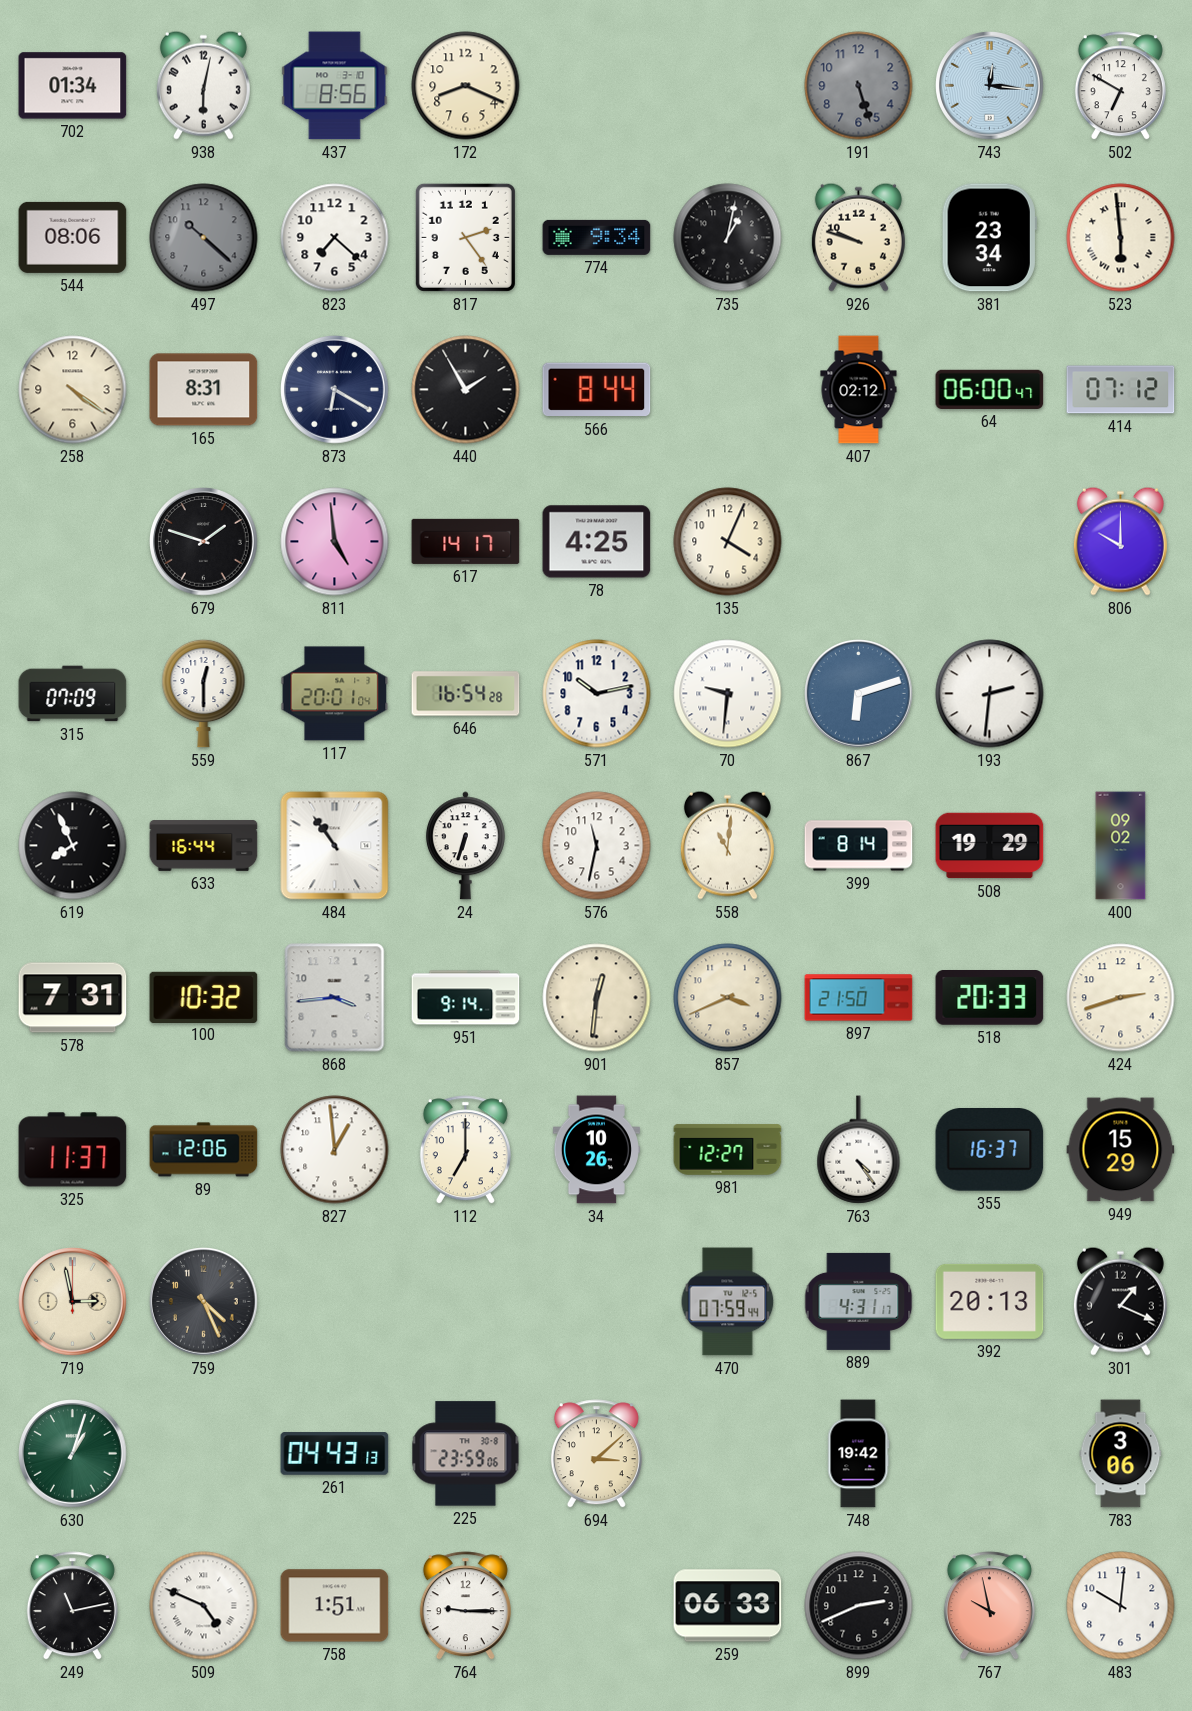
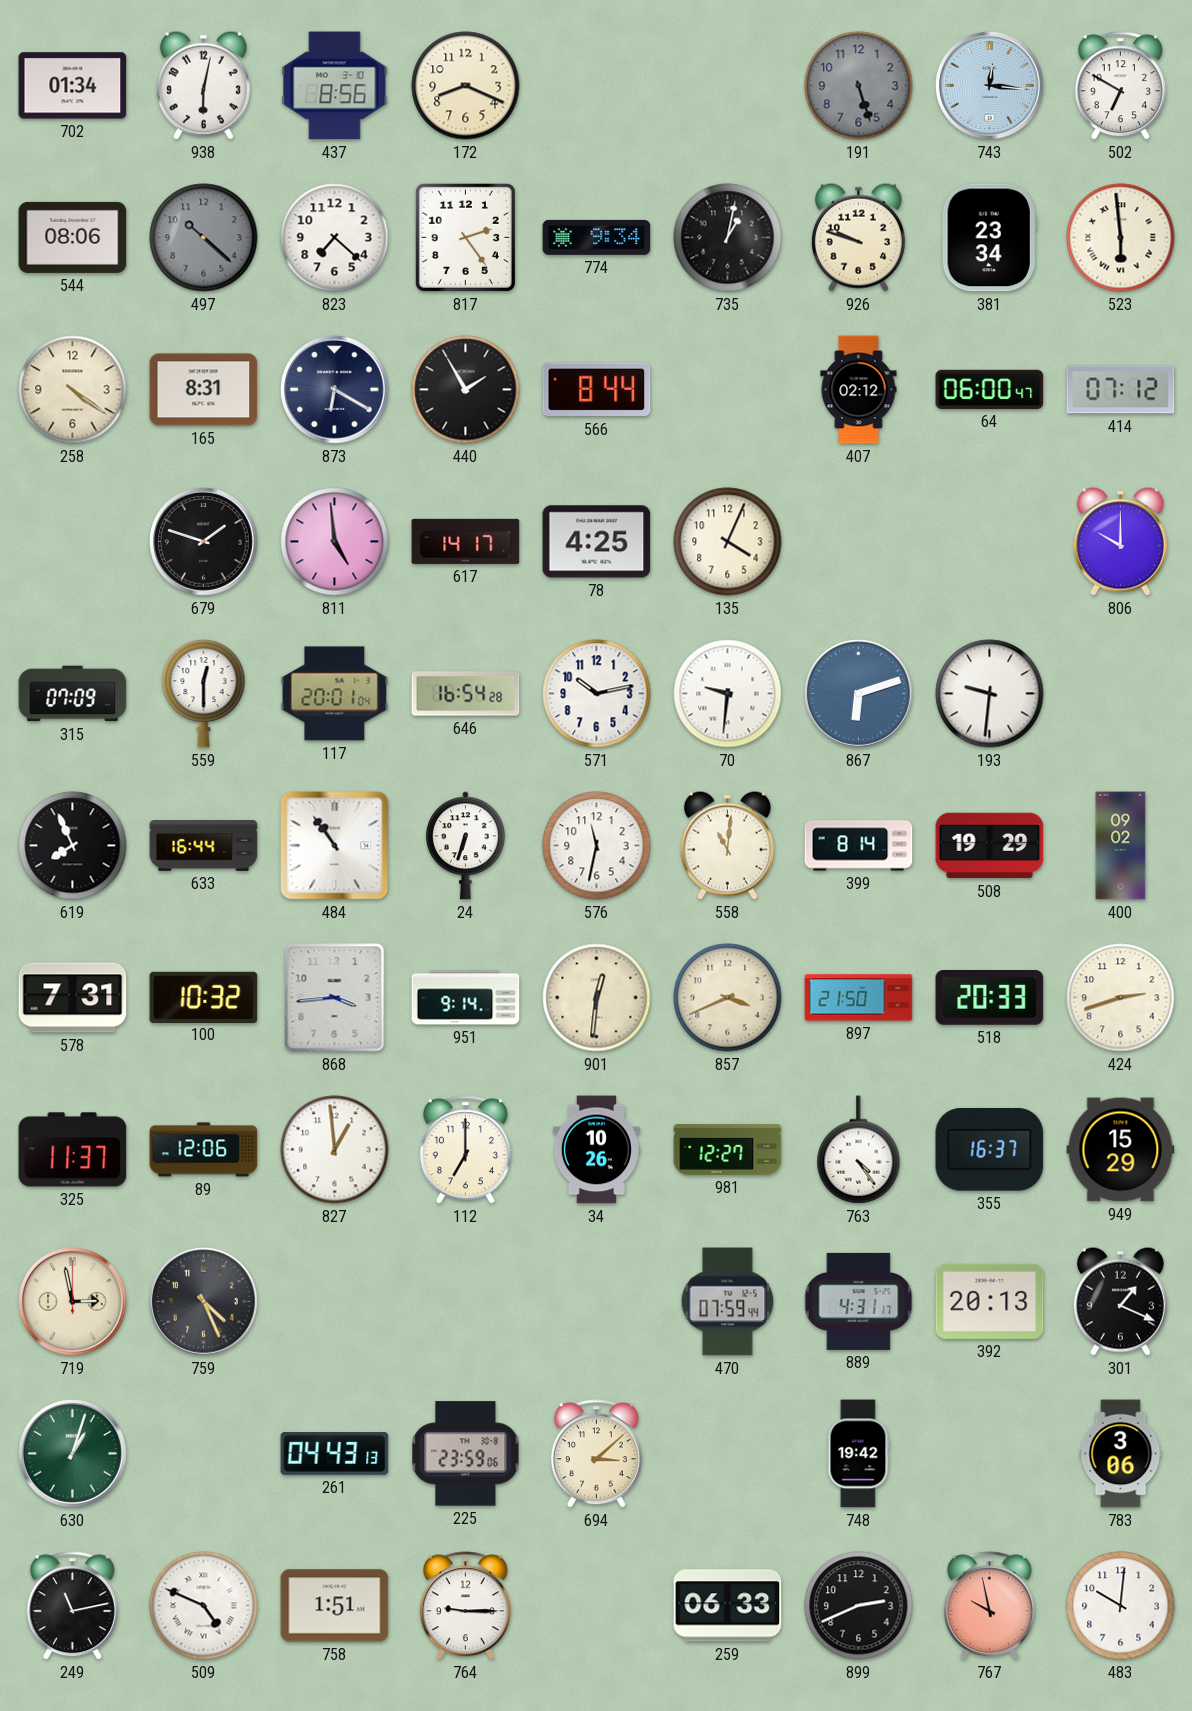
193: 2:31 -> 9:31 (990, 694)
